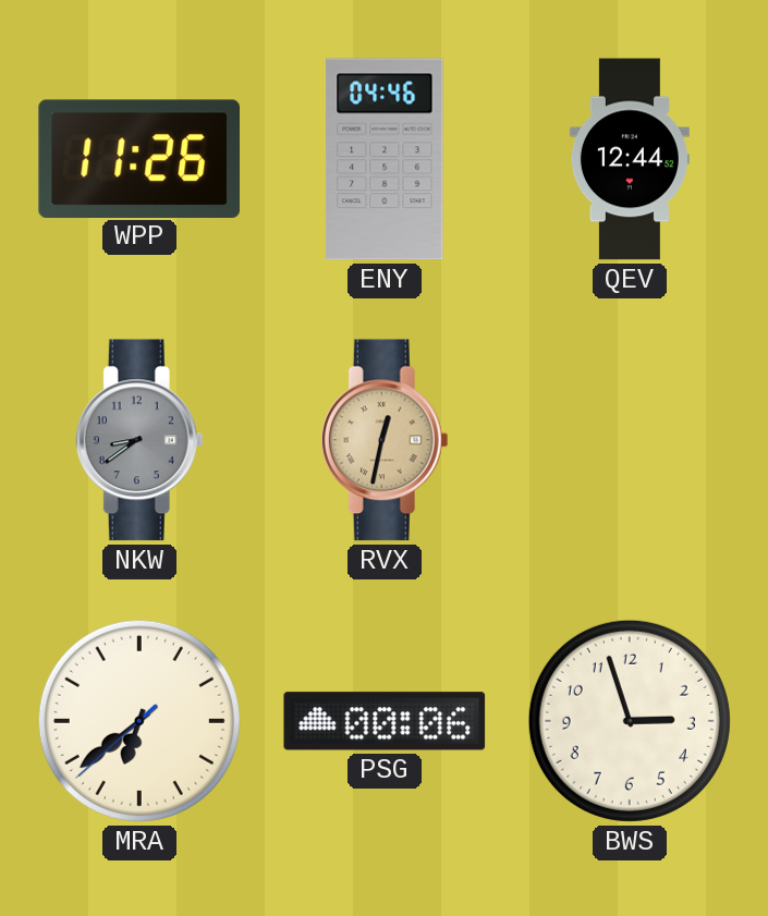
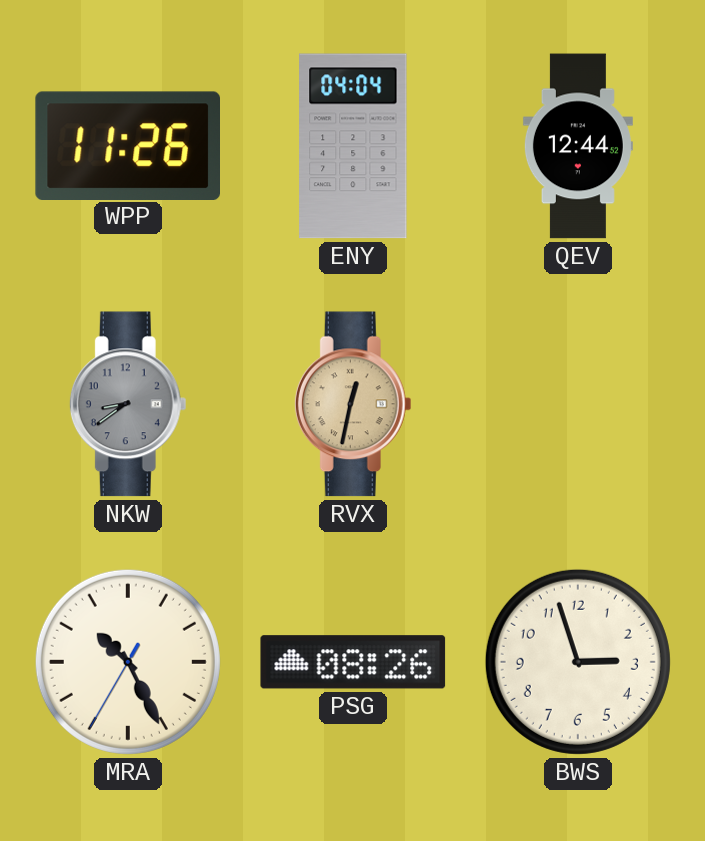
ENY: 04:46 -> 04:04 (353, 146)
MRA: 6:38 -> 10:25 (128, 662)
PSG: 00:06 -> 08:26 (353, 662)
